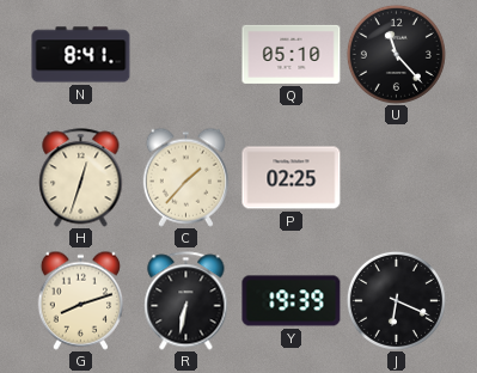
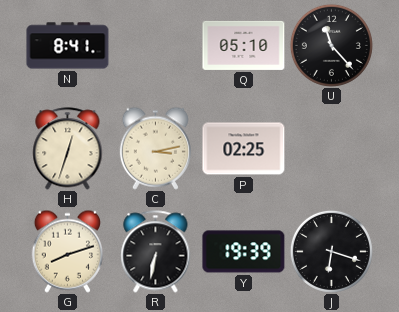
C: 1:37 -> 3:13 (155, 148)
J: 6:19 -> 6:18 (331, 251)
